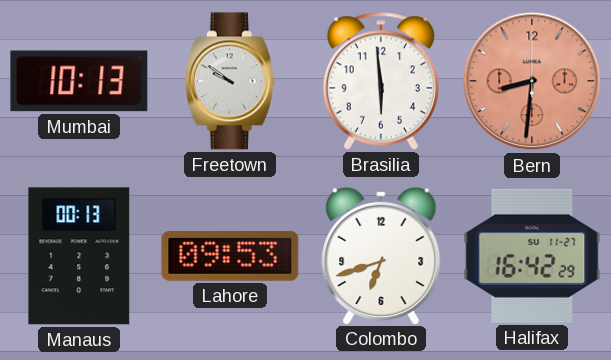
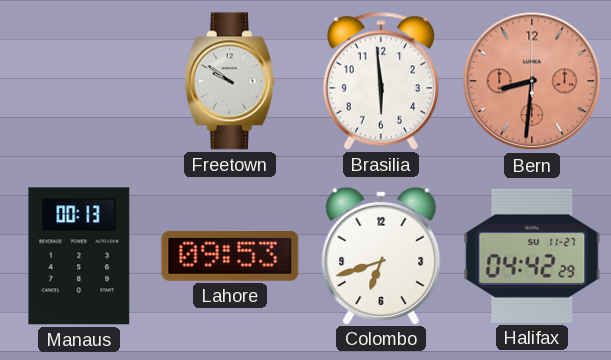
Mumbai: 10:13 -> none (79, 81)
Halifax: 16:42 -> 04:42 (532, 256)
